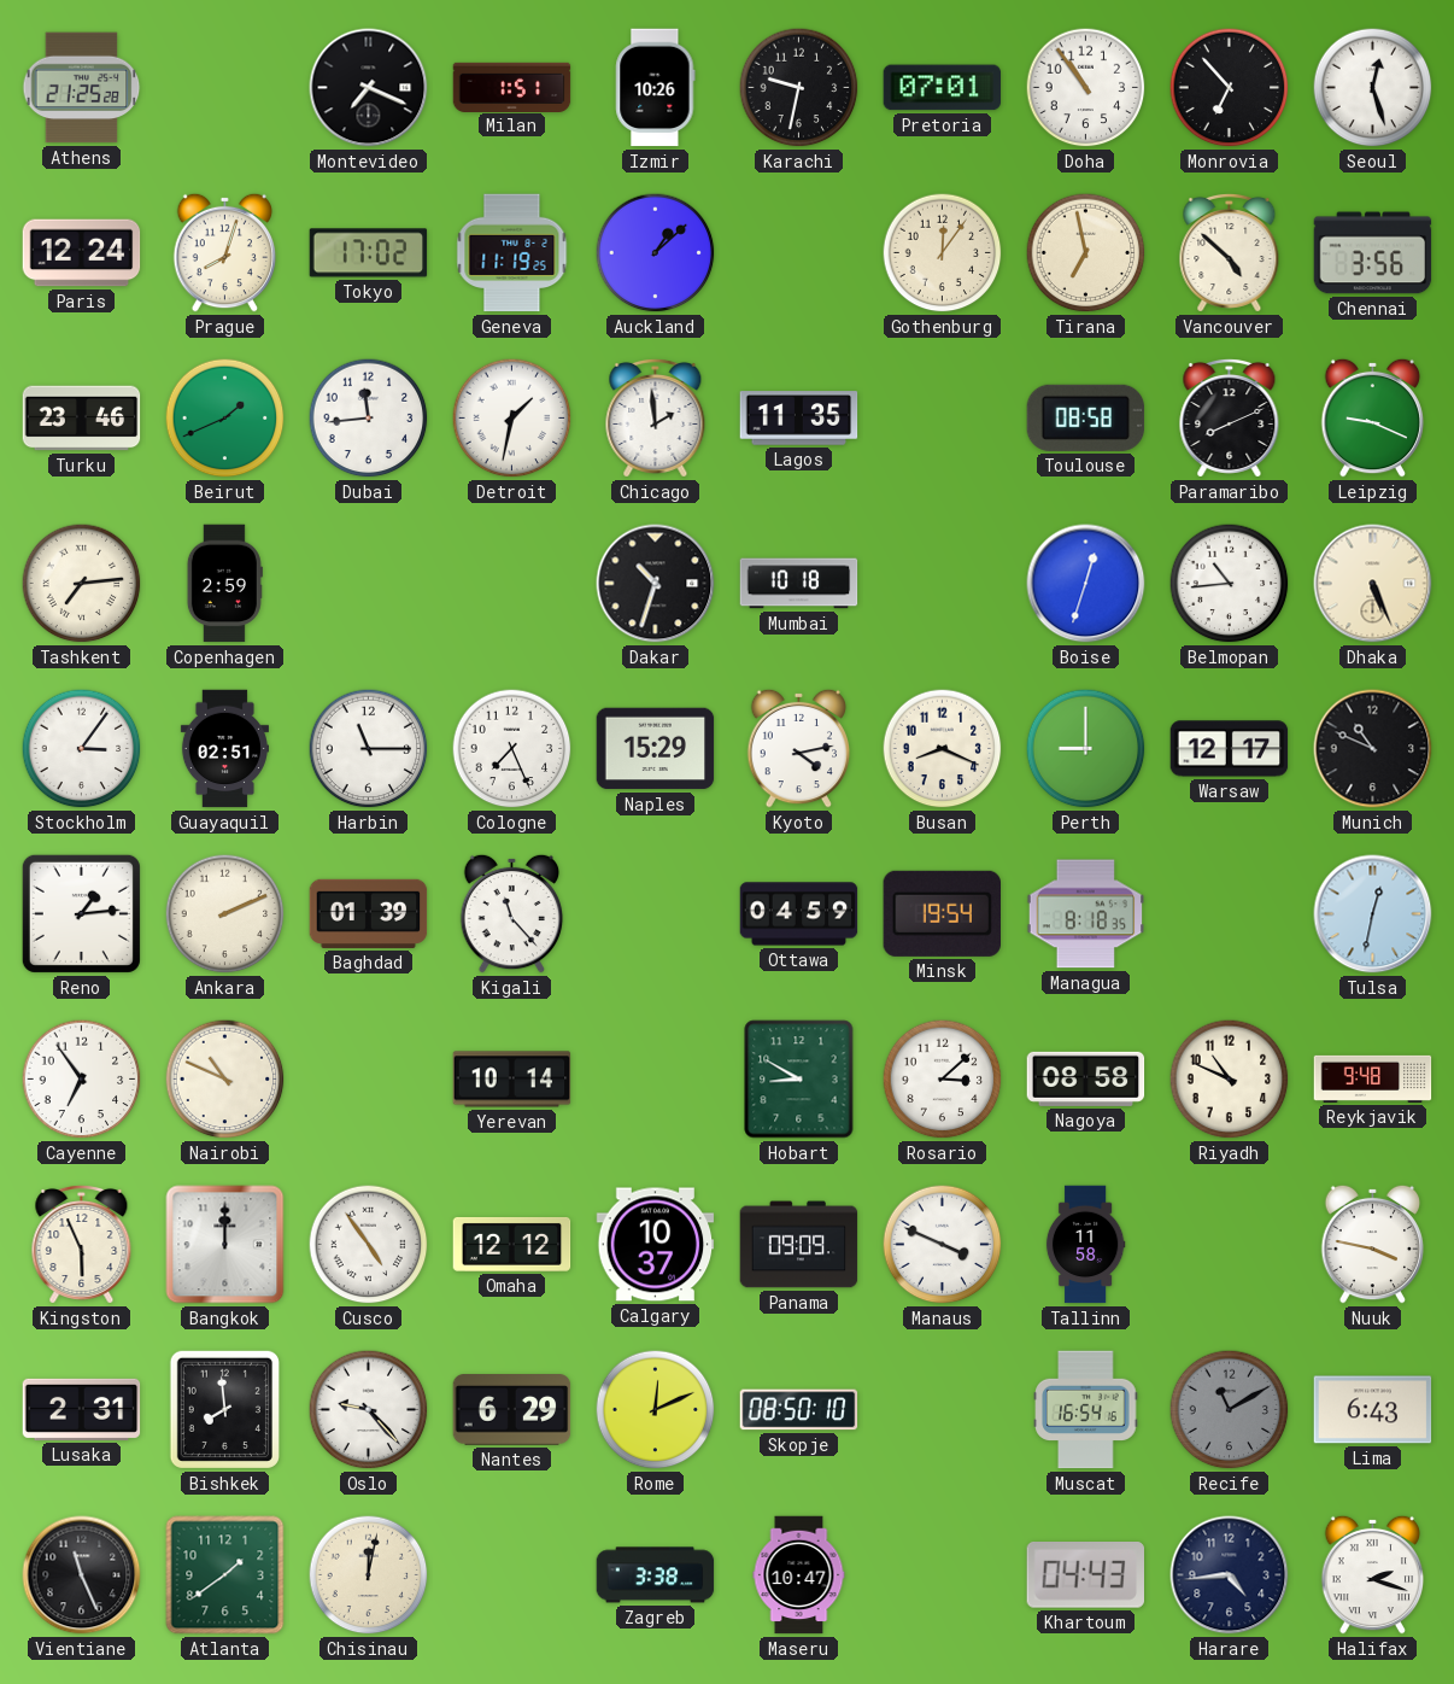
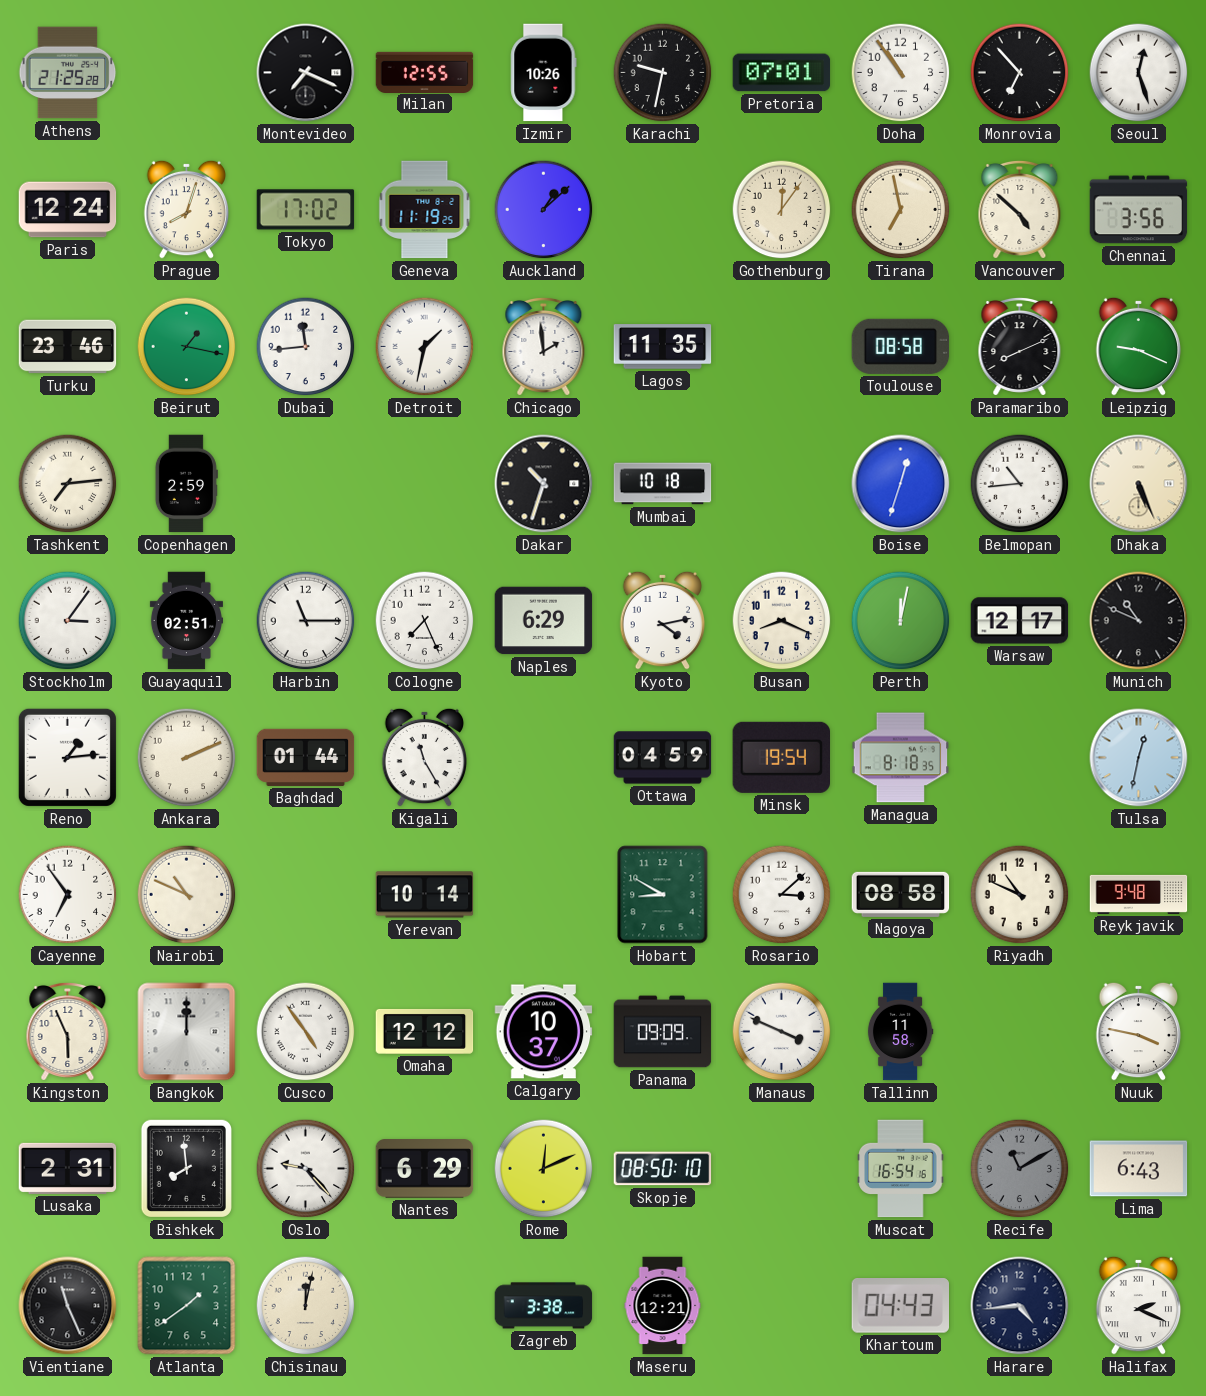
Milan: 1:51 -> 12:55 (425, 72)
Beirut: 1:41 -> 1:17 (187, 347)
Naples: 15:29 -> 6:29 (544, 621)
Perth: 9:00 -> 12:02 (901, 621)
Baghdad: 01:39 -> 01:44 (306, 757)
Kigali: 11:23 -> 11:25 (425, 757)
Maseru: 10:47 -> 12:21 (663, 1306)
Halifax: 2:18 -> 2:19 (1139, 1305)
